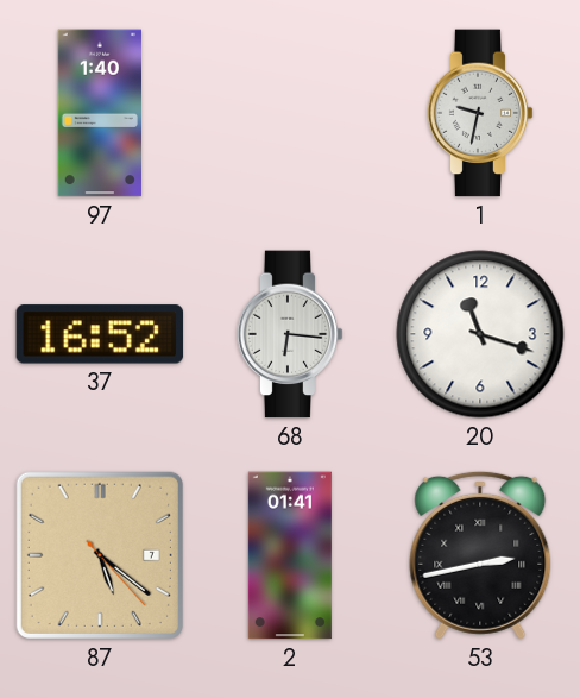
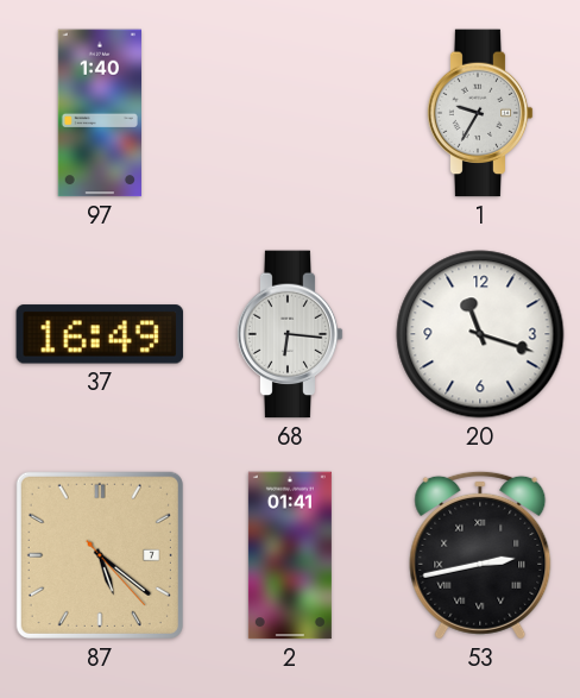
1: 9:32 -> 9:35 (480, 113)
37: 16:52 -> 16:49 (100, 334)
